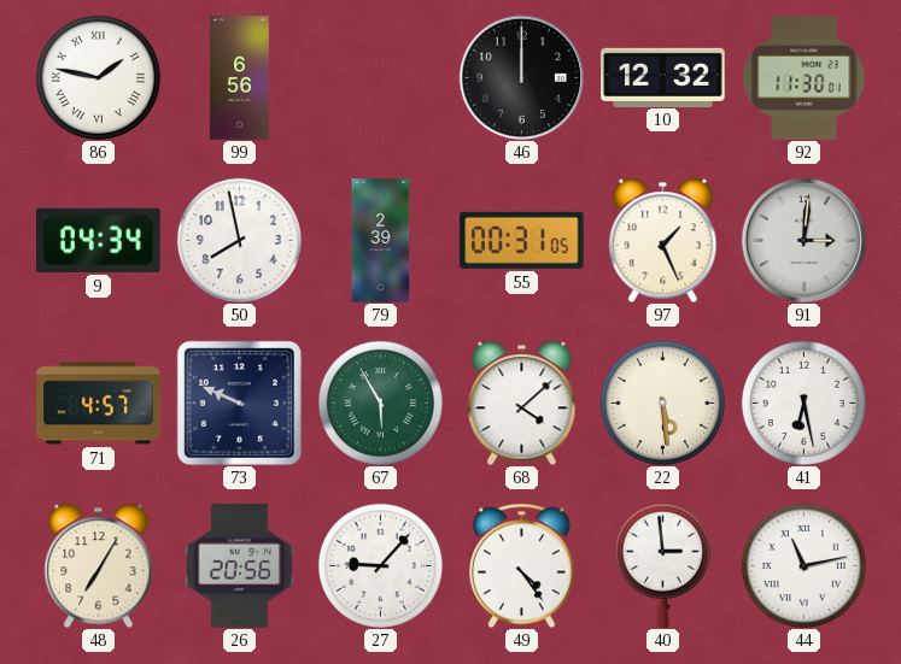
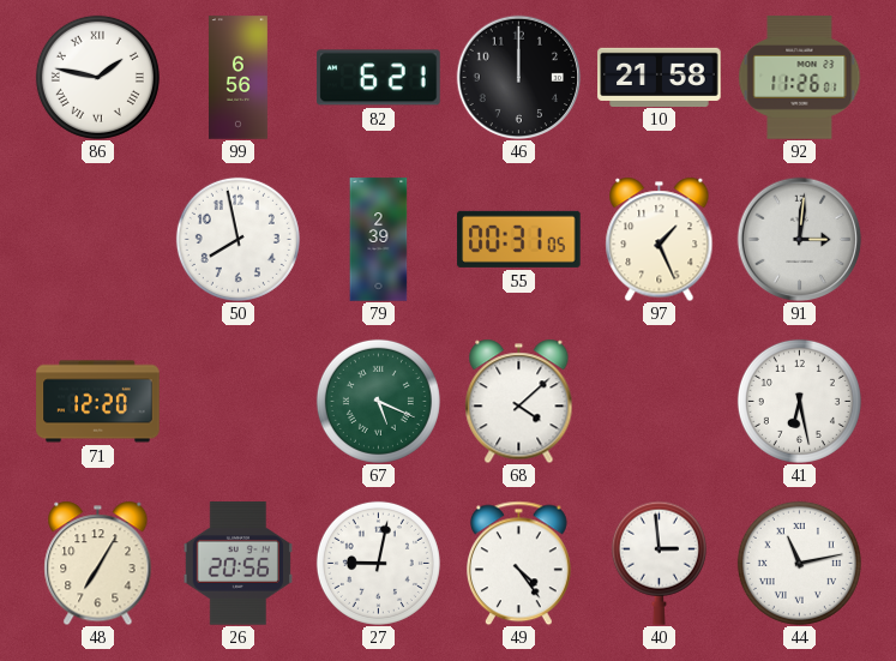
82: none -> 6:21 (379, 78)
10: 12:32 -> 21:58 (660, 77)
92: 11:30 -> 11:26 (800, 78)
9: 04:34 -> none (99, 240)
71: 4:57 -> 12:20 (98, 402)
73: 9:49 -> none (239, 402)
67: 5:55 -> 5:19 (378, 401)
22: 5:29 -> none (662, 402)
27: 9:07 -> 9:02 (378, 563)
